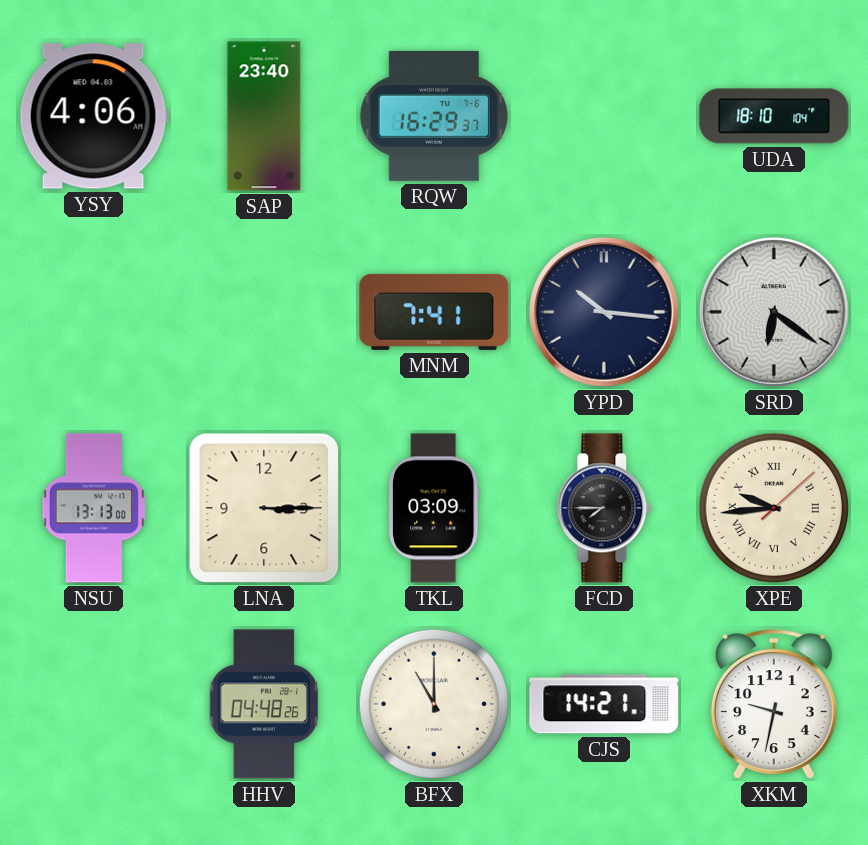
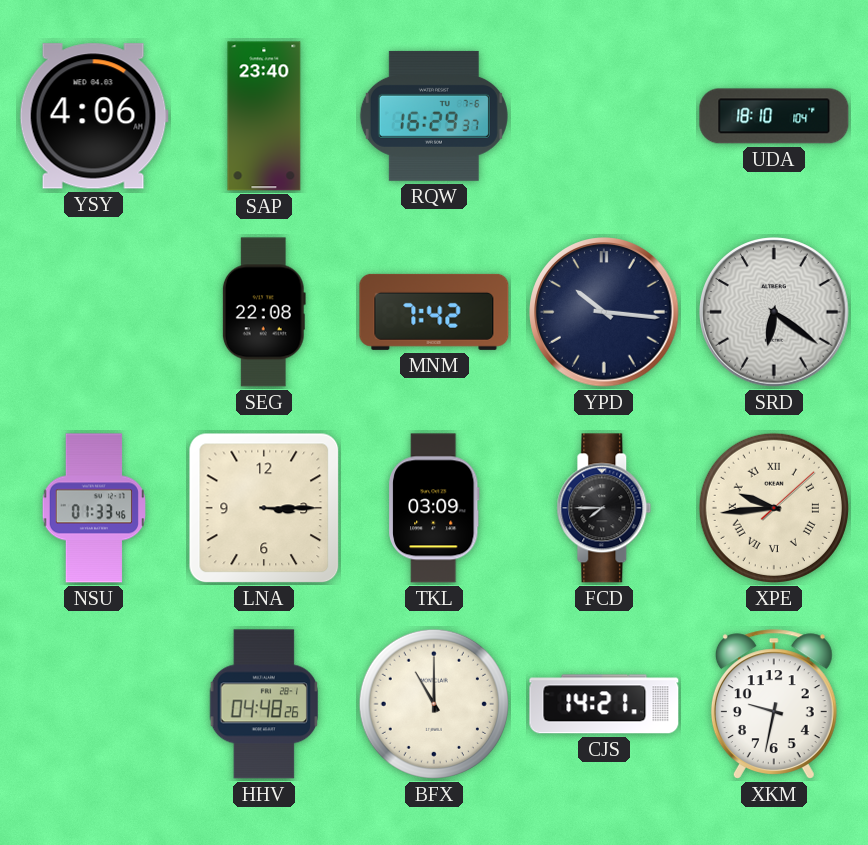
SEG: none -> 22:08 (264, 312)
MNM: 7:41 -> 7:42 (434, 312)
NSU: 13:13 -> 01:33 (93, 508)
